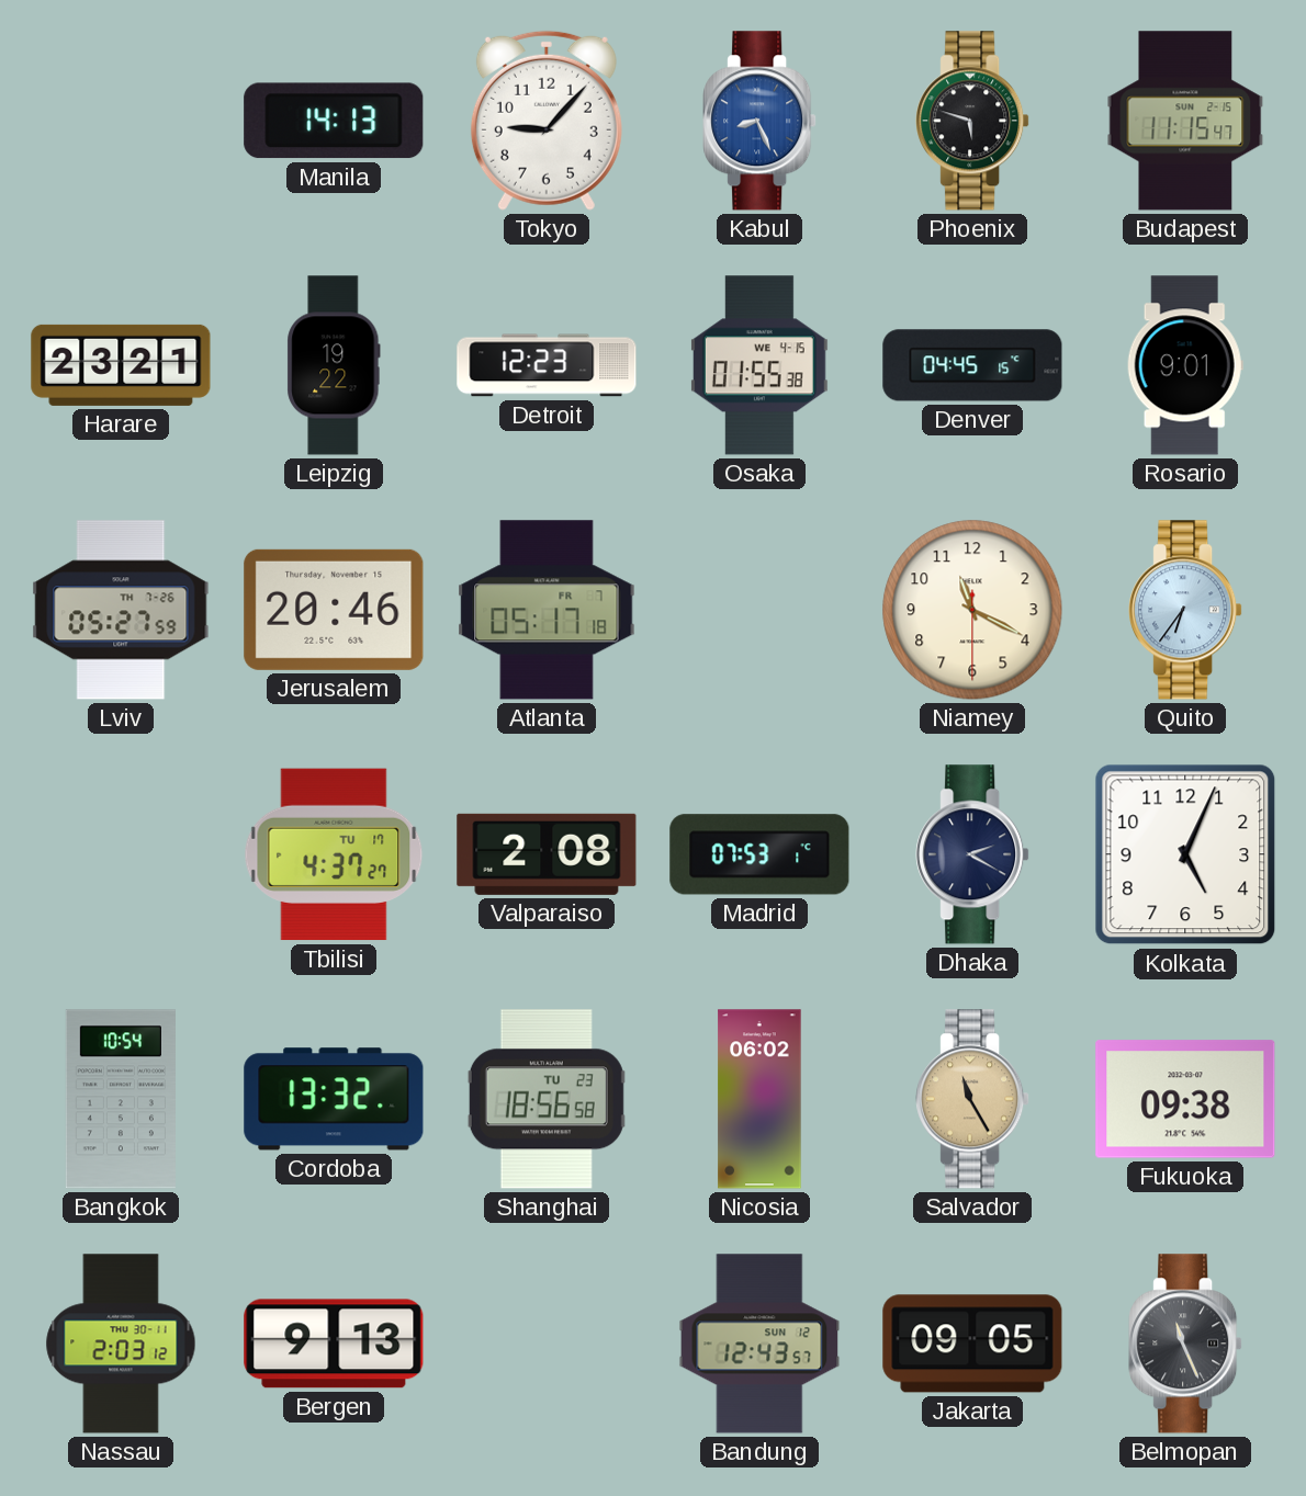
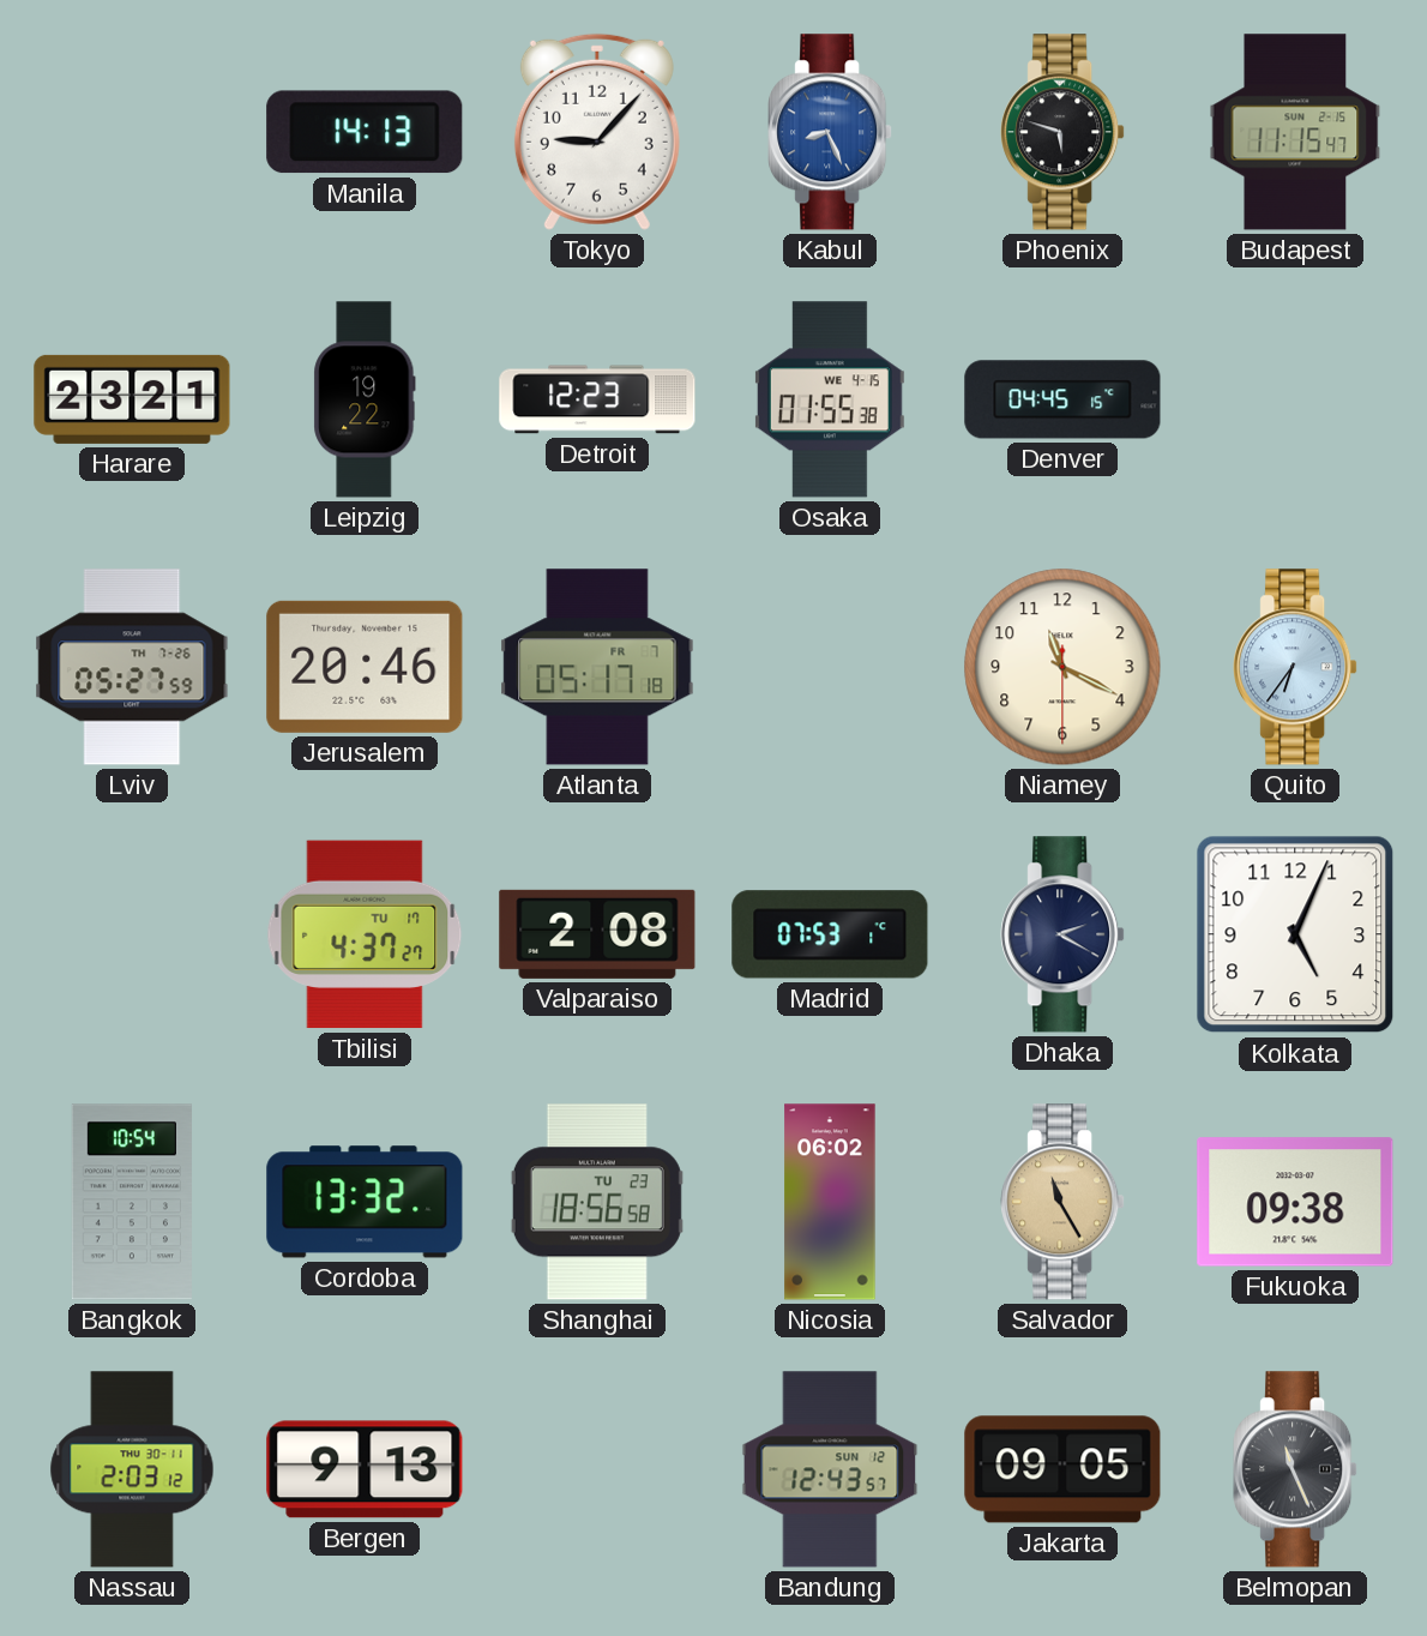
Rosario: 9:01 -> none (1185, 365)
